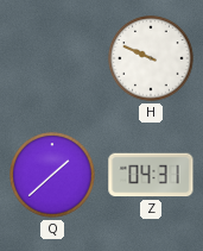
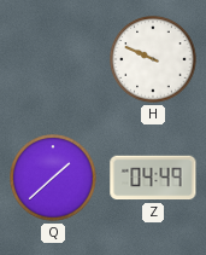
Z: 04:31 -> 04:49 (153, 178)
